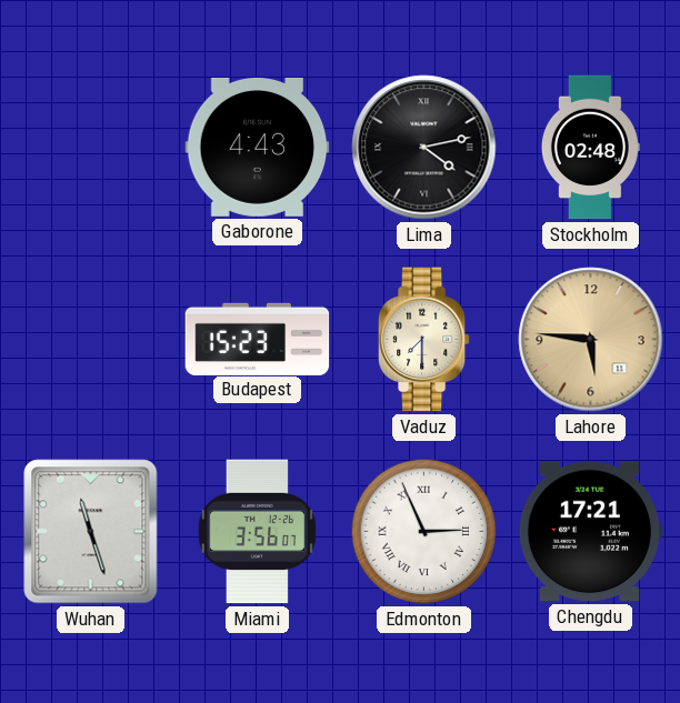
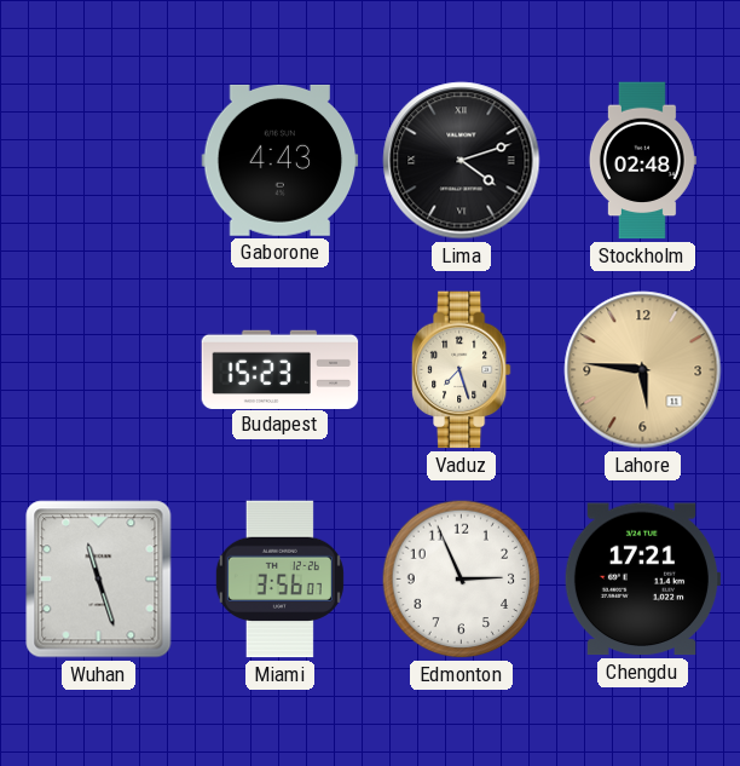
Lima: 4:13 -> 4:12 (462, 161)
Vaduz: 7:30 -> 7:27 (461, 370)
Edmonton numerals: Roman -> Arabic (462, 580)
